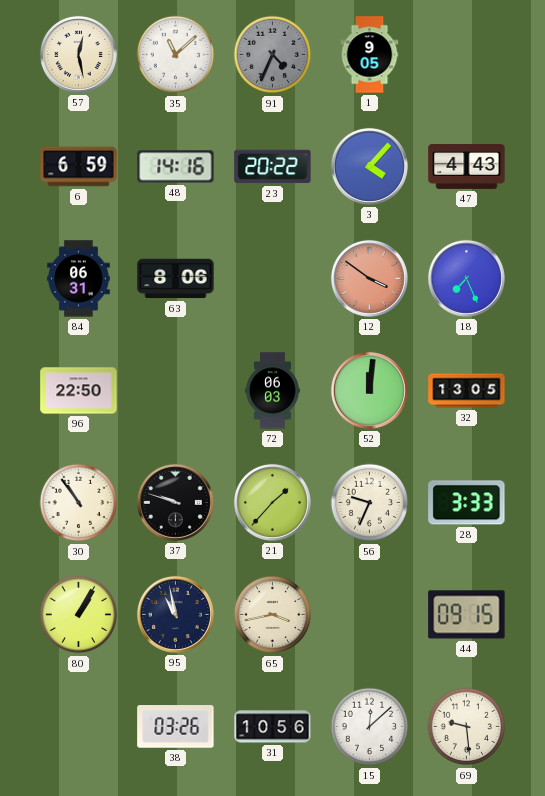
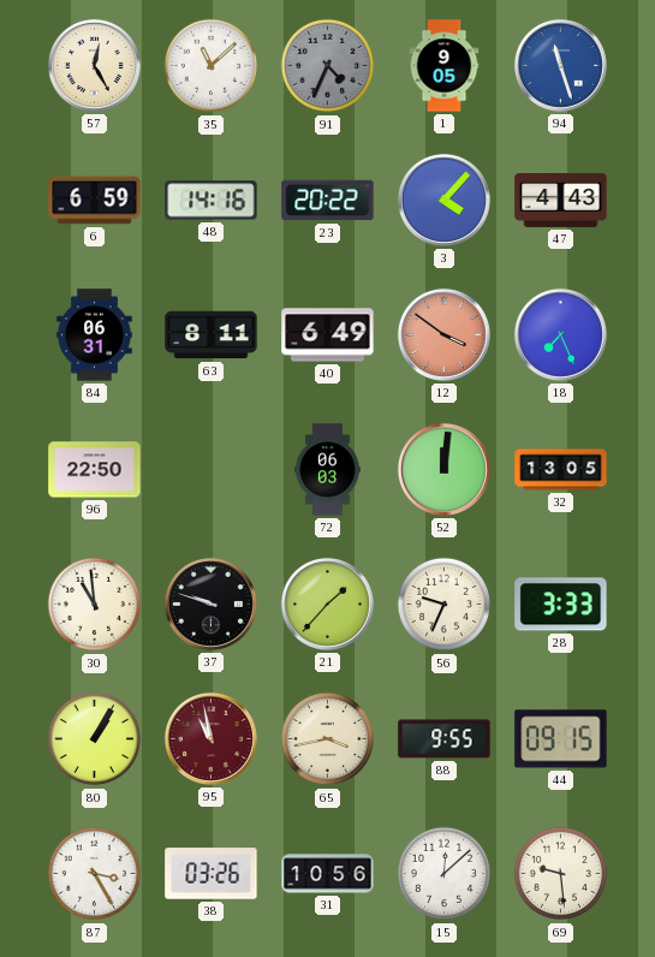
57: 12:28 -> 12:25 (94, 65)
94: none -> 11:27 (560, 65)
63: 8:06 -> 8:11 (212, 335)
40: none -> 6:49 (328, 335)
30: 10:54 -> 10:59 (95, 605)
95 dial: navy -> burgundy (210, 738)
88: none -> 9:55 (445, 739)
87: none -> 3:25 (95, 874)
